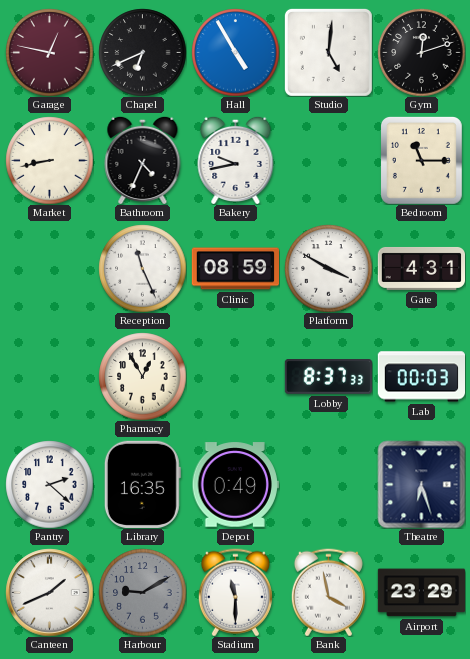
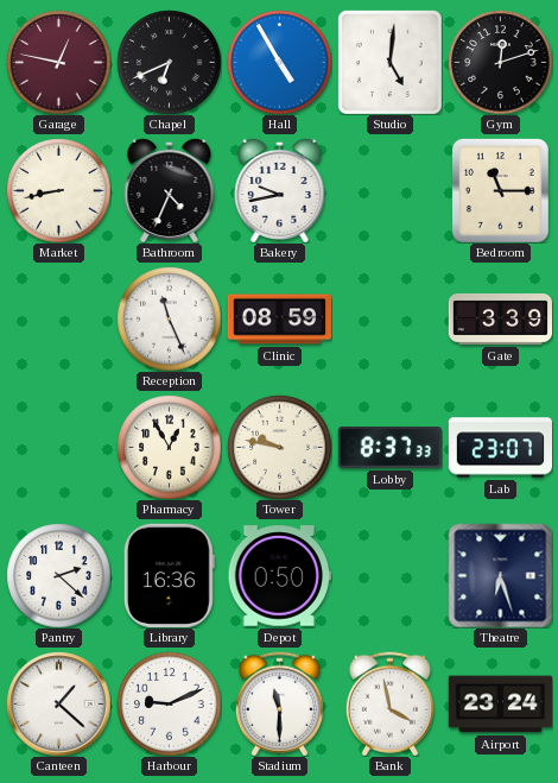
Platform: 3:50 -> none (328, 268)
Gate: 4:31 -> 3:39 (500, 318)
Tower: none -> 9:47 (279, 447)
Lab: 00:03 -> 23:07 (500, 448)
Library: 16:35 -> 16:36 (169, 575)
Depot: 0:49 -> 0:50 (279, 576)
Canteen: 1:41 -> 1:22 (58, 703)
Harbour: 9:10 -> 9:11 (169, 703)
Harbour dial: grey -> white (169, 703)
Airport: 23:29 -> 23:24 (500, 705)
